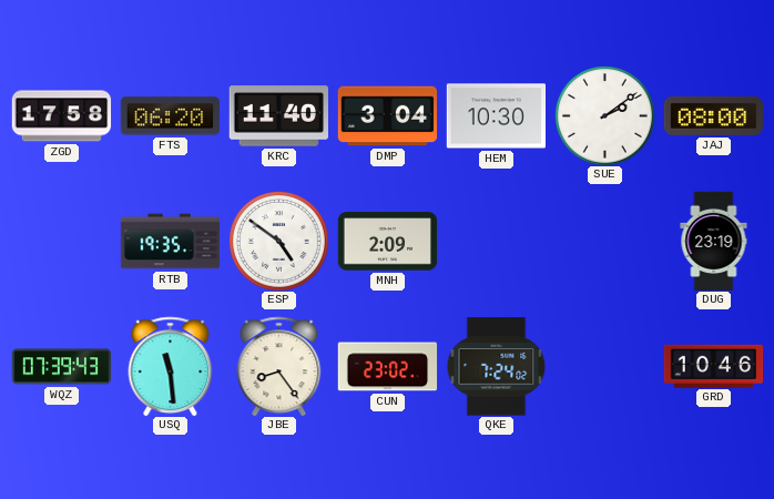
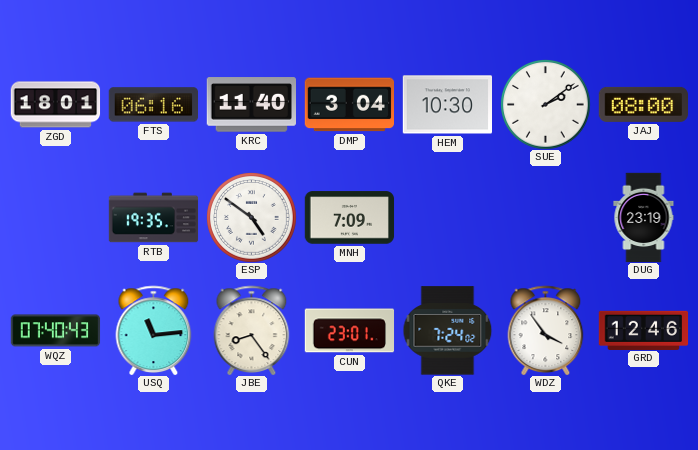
ZGD: 17:58 -> 18:01 (55, 105)
FTS: 06:20 -> 06:16 (153, 105)
MNH: 2:09 -> 7:09 (349, 218)
WQZ: 07:39 -> 07:40 (55, 331)
USQ: 11:29 -> 11:14 (154, 330)
CUN: 23:02 -> 23:01 (349, 331)
WDZ: none -> 3:54 (546, 330)
GRD: 10:46 -> 12:46 (643, 330)
